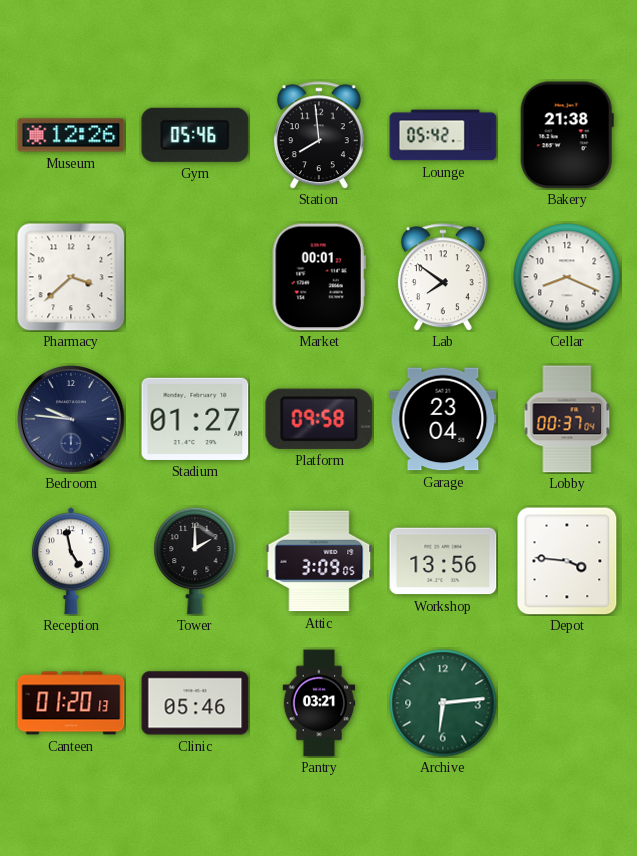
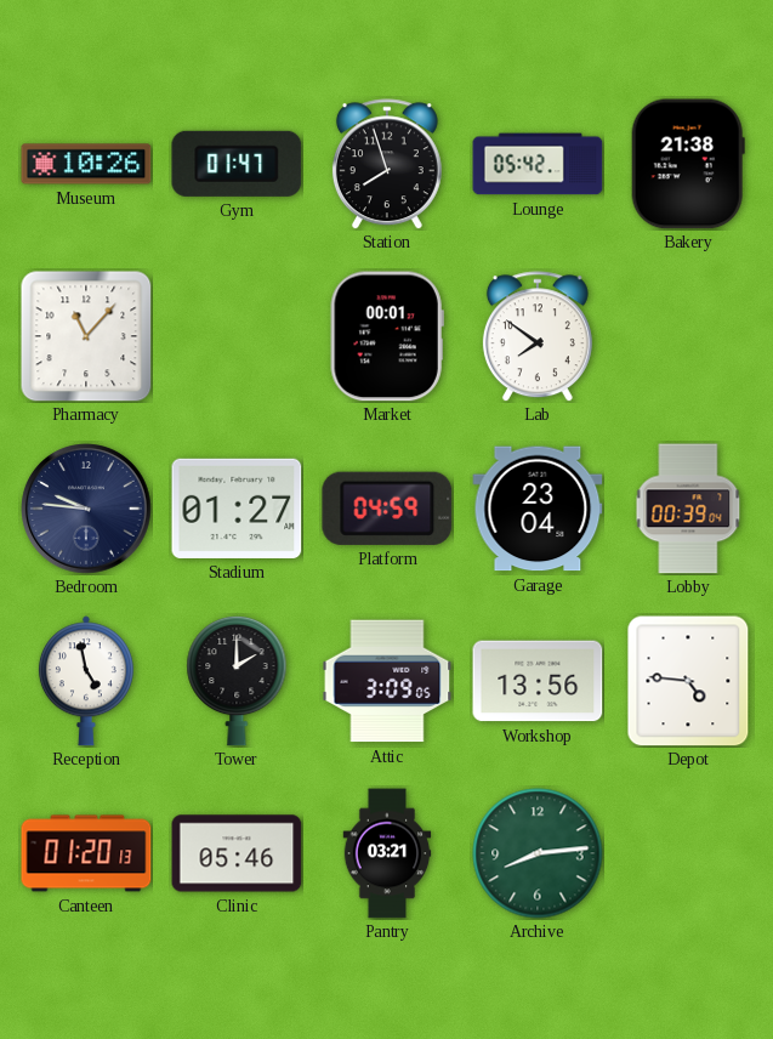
Museum: 12:26 -> 10:26 (86, 164)
Gym: 05:46 -> 01:47 (237, 164)
Station: 7:59 -> 7:57 (387, 164)
Pharmacy: 3:38 -> 11:07 (86, 336)
Cellar: 8:19 -> none (567, 277)
Platform: 09:58 -> 04:59 (387, 509)
Lobby: 00:37 -> 00:39 (688, 509)
Depot: 3:46 -> 4:46 (688, 681)
Archive: 6:14 -> 8:14 (538, 853)
